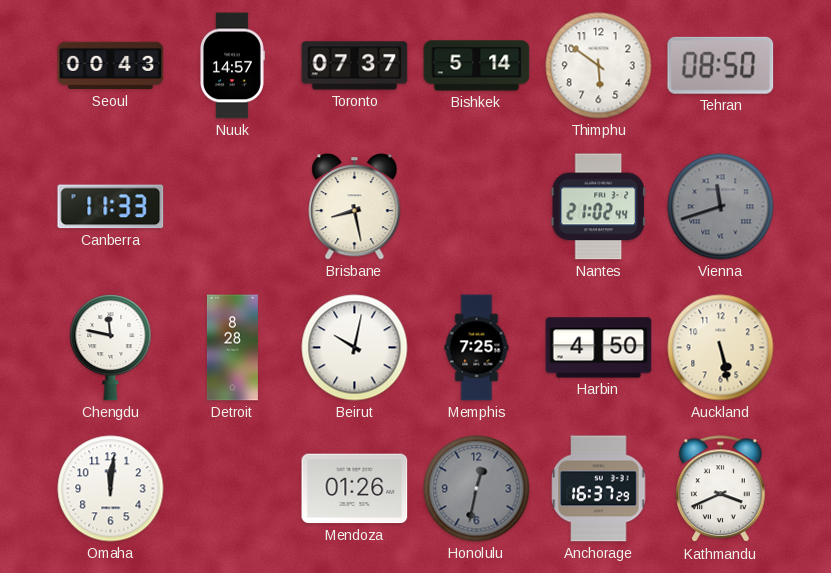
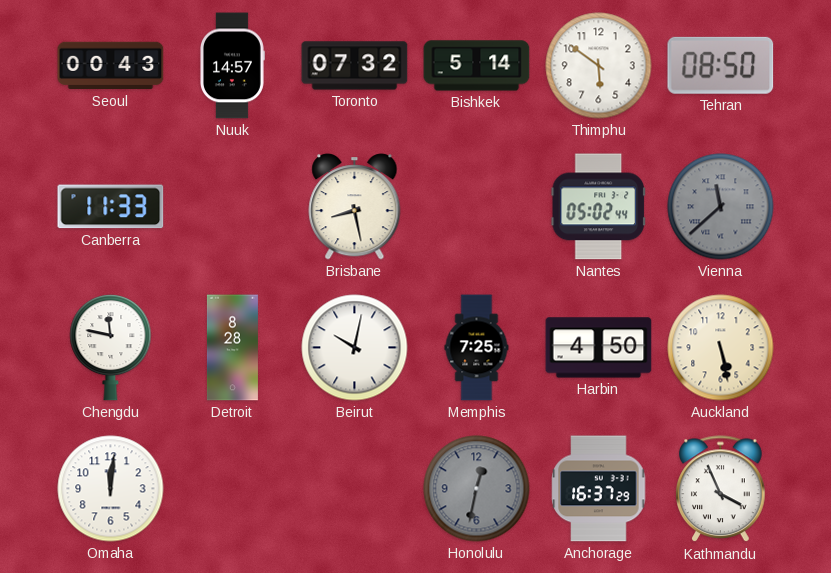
Toronto: 07:37 -> 07:32 (355, 66)
Nantes: 21:02 -> 05:02 (598, 207)
Vienna: 11:42 -> 11:38 (721, 207)
Mendoza: 01:26 -> none (355, 489)
Kathmandu: 3:41 -> 3:56 (721, 489)
